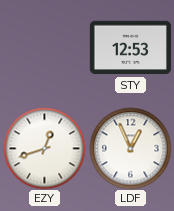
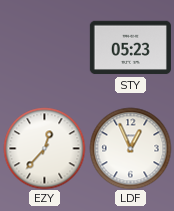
STY: 12:53 -> 05:23 (130, 48)
EZY: 12:42 -> 12:37 (44, 148)
